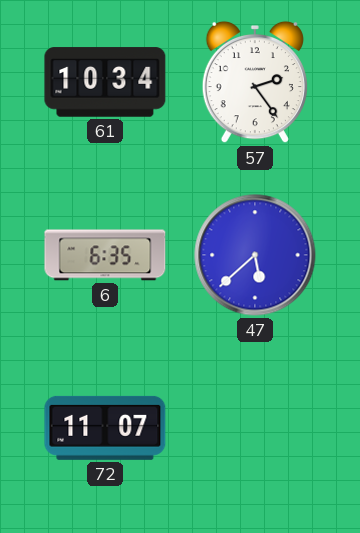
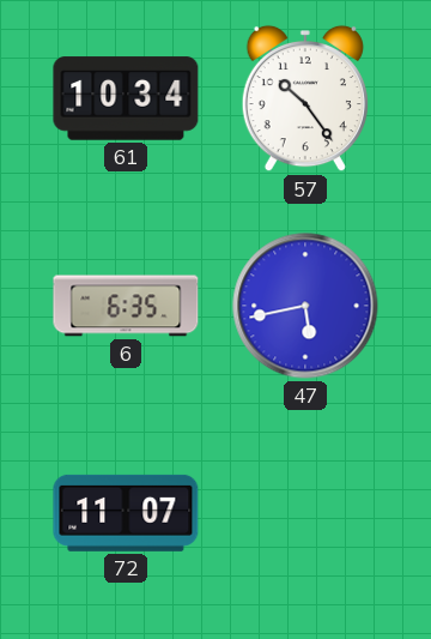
57: 2:24 -> 10:24 (305, 98)
47: 5:38 -> 5:43 (305, 306)
